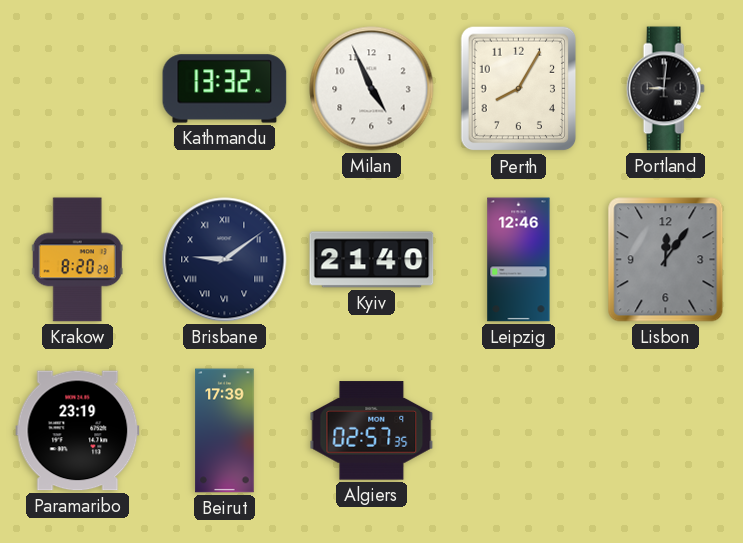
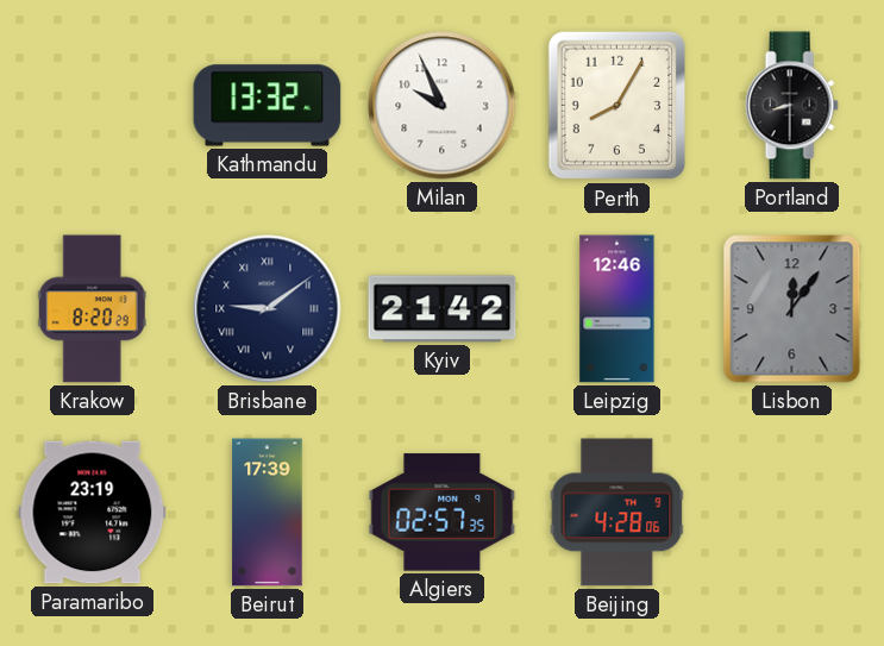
Milan: 4:56 -> 9:56 (443, 106)
Portland: 9:01 -> 8:30 (791, 106)
Kyiv: 21:40 -> 21:42 (443, 309)
Beijing: none -> 4:28 (617, 513)
